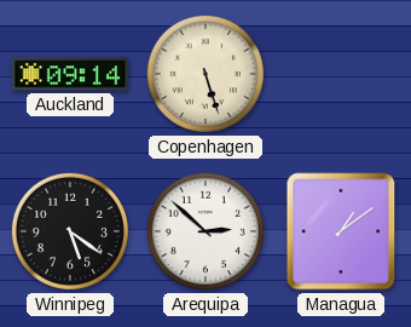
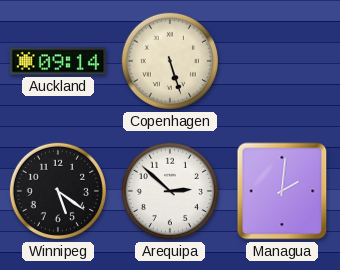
Managua: 1:09 -> 2:01 (282, 191)
